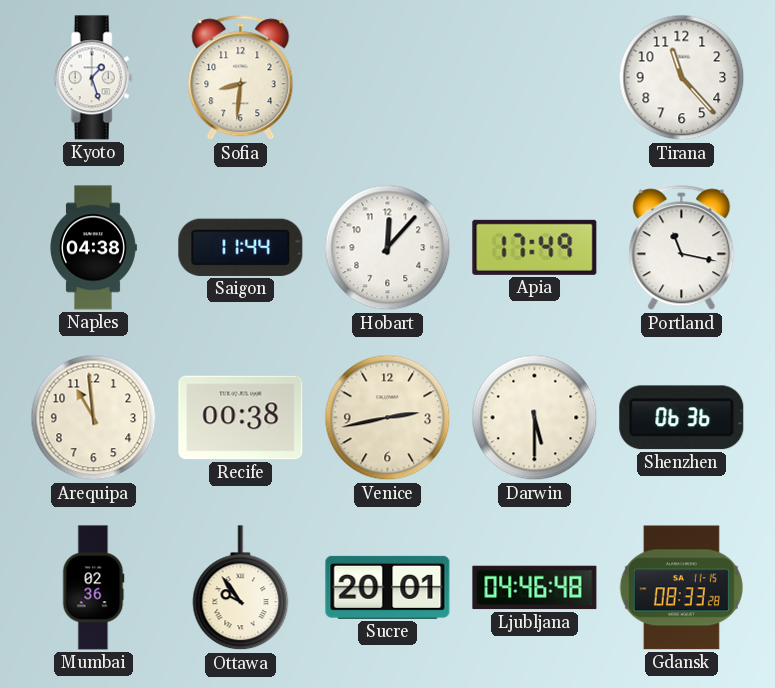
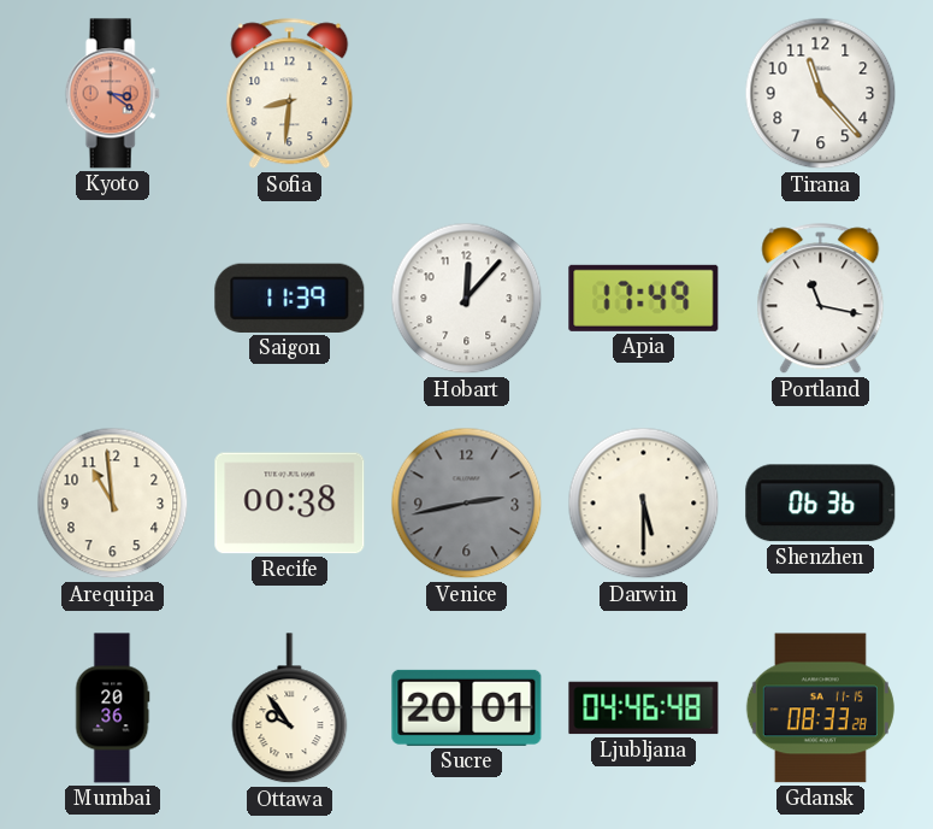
Kyoto: 1:27 -> 3:21 (112, 94)
Kyoto dial: white -> salmon (112, 94)
Naples: 04:38 -> none (93, 248)
Saigon: 11:44 -> 11:39 (290, 298)
Venice dial: cream -> grey (467, 504)
Mumbai: 02:36 -> 20:36 (112, 709)
